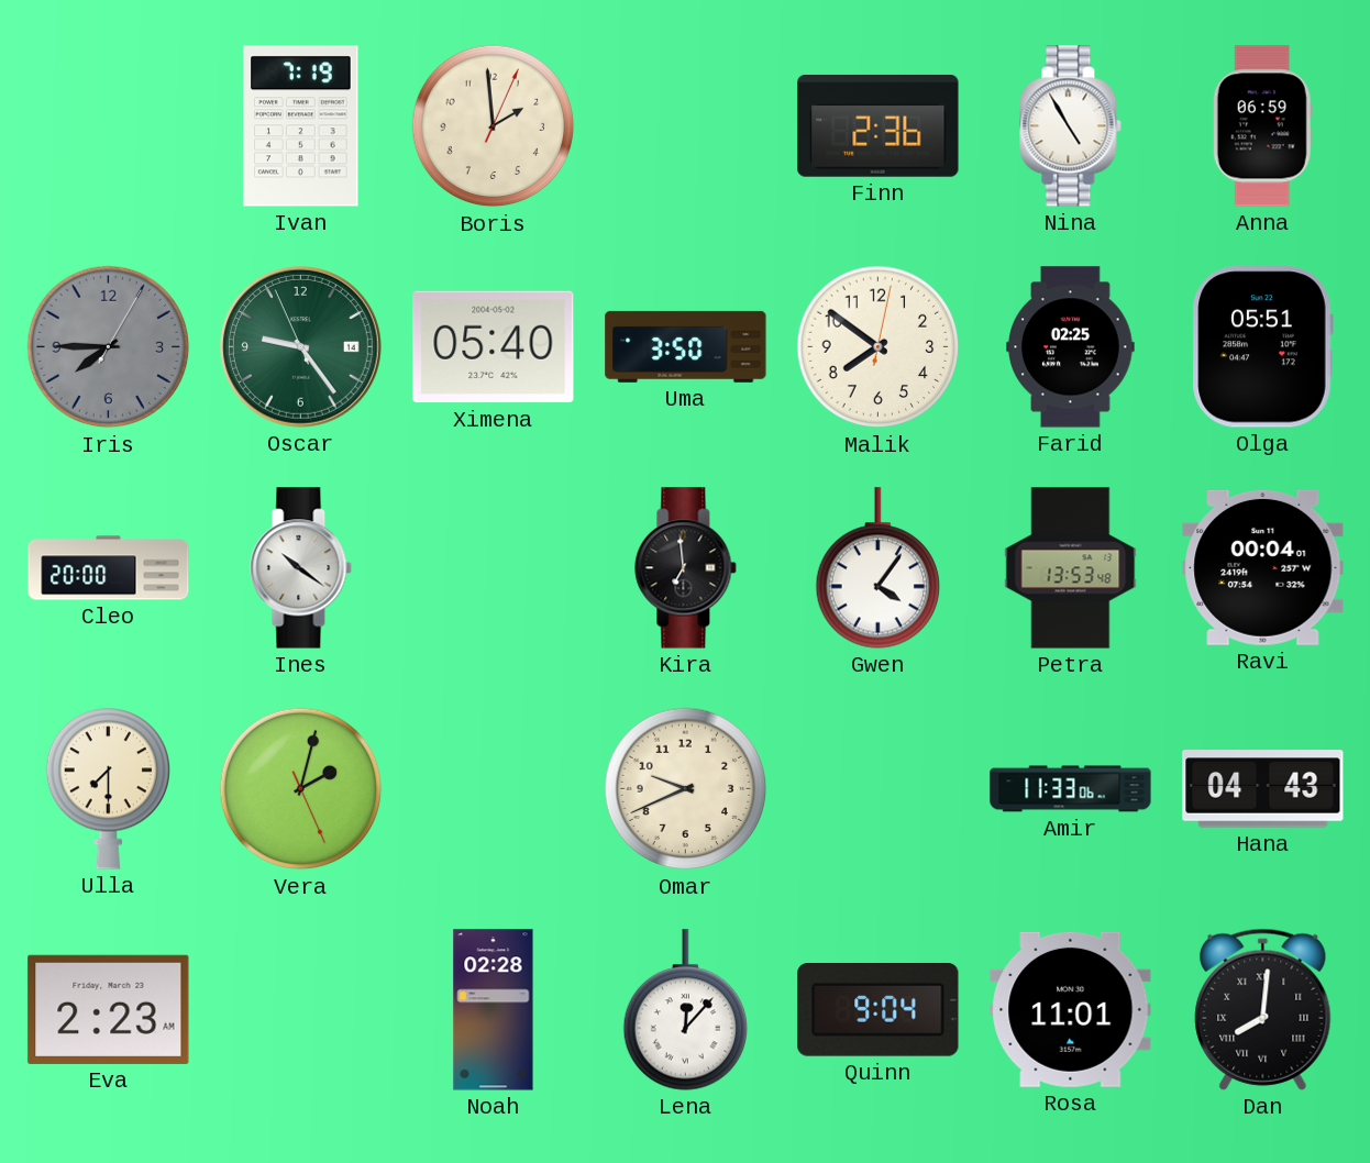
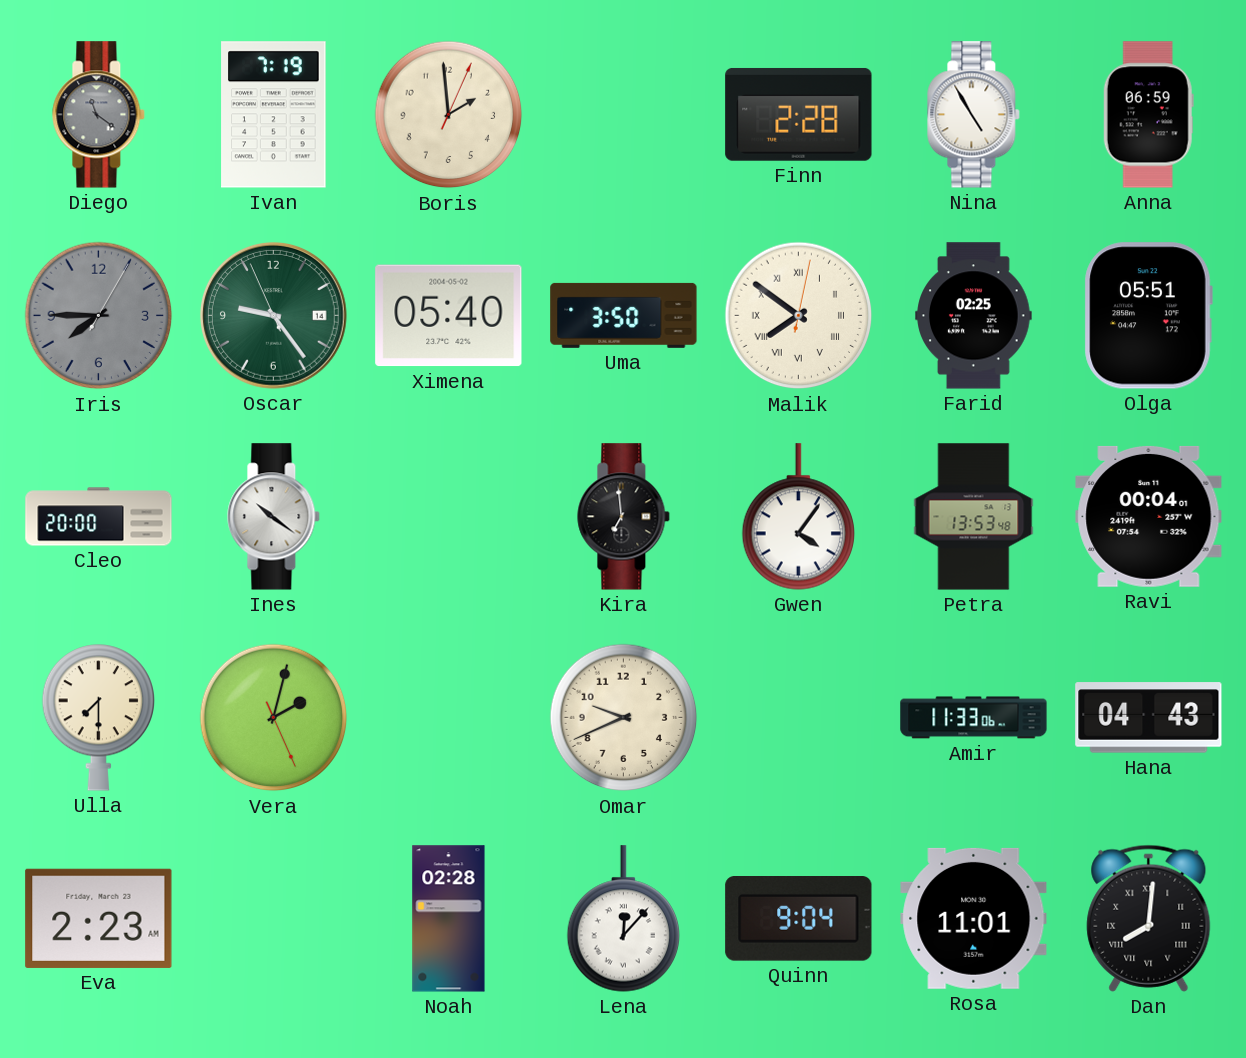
Diego: none -> 11:21 (99, 115)
Finn: 2:36 -> 2:28 (799, 114)
Malik numerals: Arabic -> Roman (799, 316)
